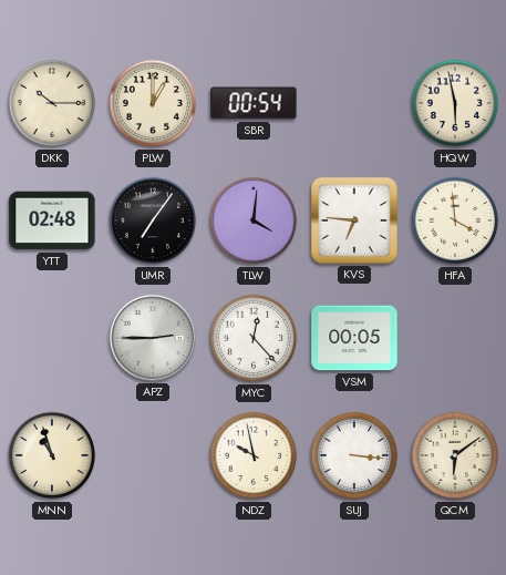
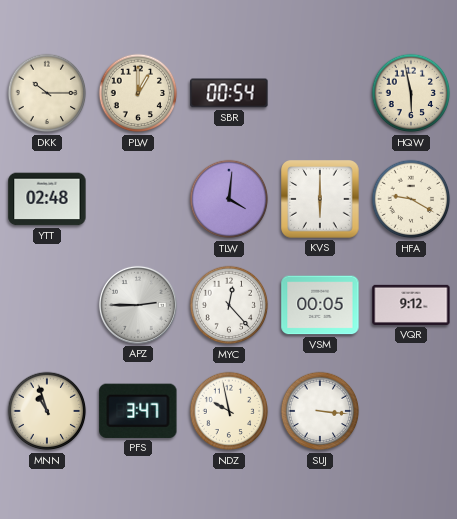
UMR: 7:06 -> none (153, 220)
KVS: 6:46 -> 6:00 (320, 199)
HFA: 3:59 -> 9:20 (411, 199)
VQR: none -> 9:12 (411, 305)
PFS: none -> 3:47 (138, 411)
QCM: 6:09 -> none (455, 455)
